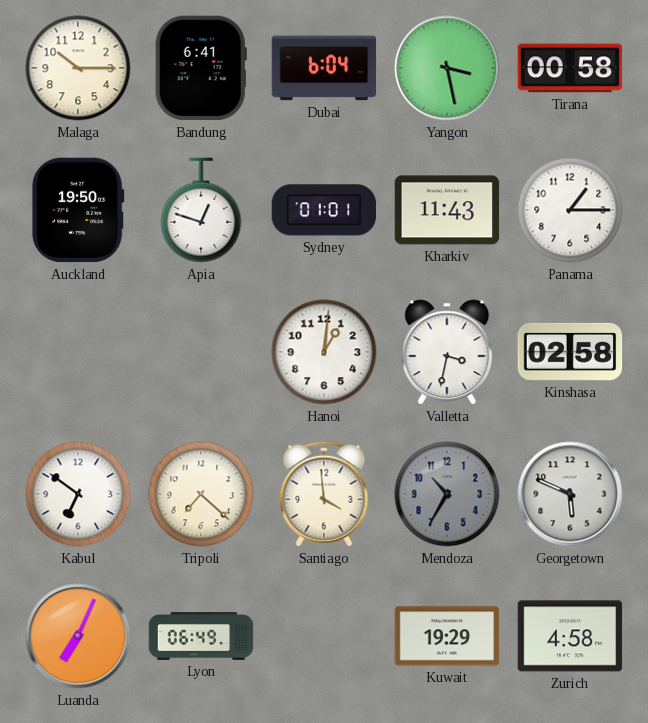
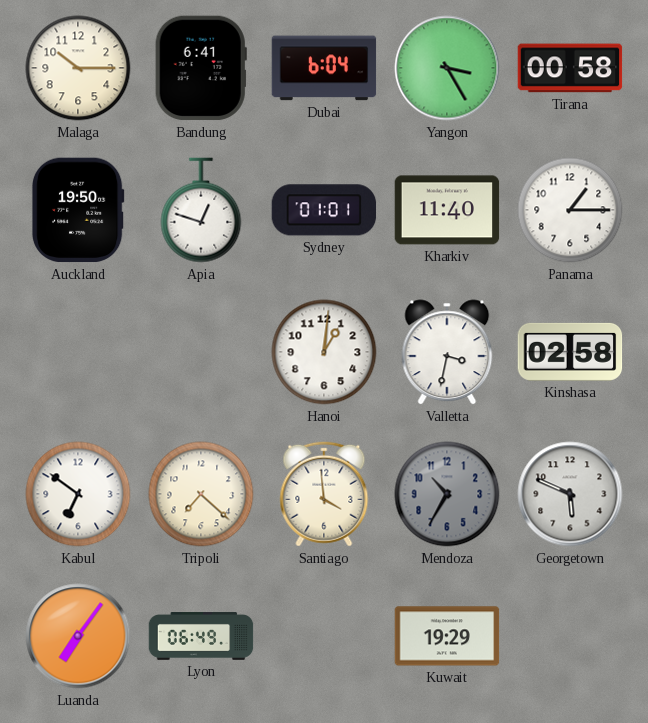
Yangon: 3:28 -> 3:25 (447, 68)
Kharkiv: 11:43 -> 11:40 (447, 210)
Luanda: 7:04 -> 7:06 (78, 636)
Zurich: 4:58 -> none (570, 636)
